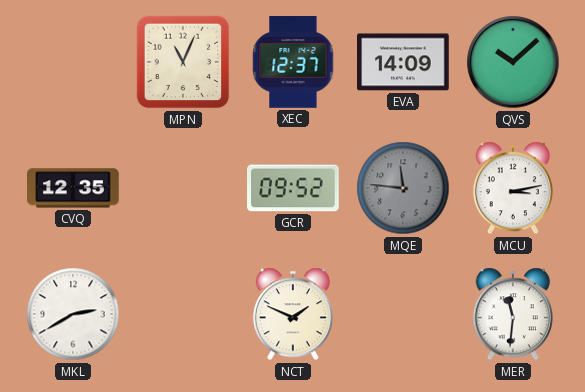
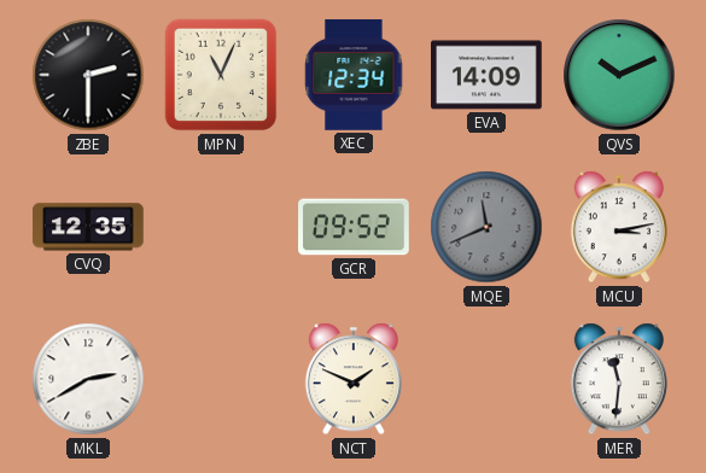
ZBE: none -> 2:30 (88, 75)
XEC: 12:37 -> 12:34 (354, 75)
QVS: 10:08 -> 10:11 (619, 75)
MQE: 11:46 -> 11:41 (486, 227)
